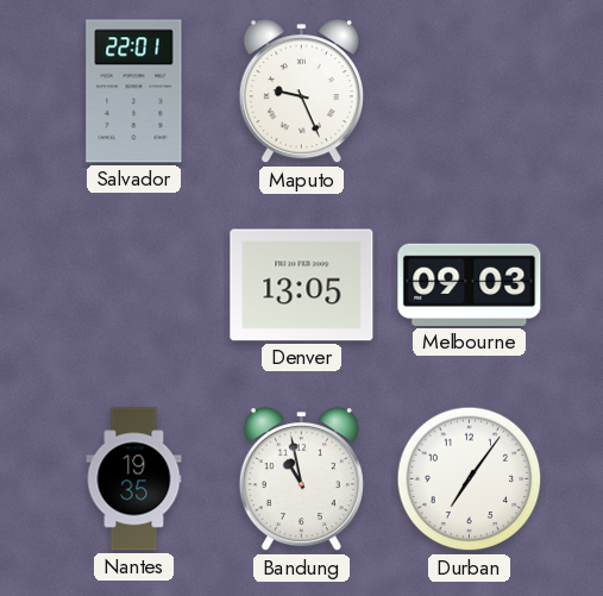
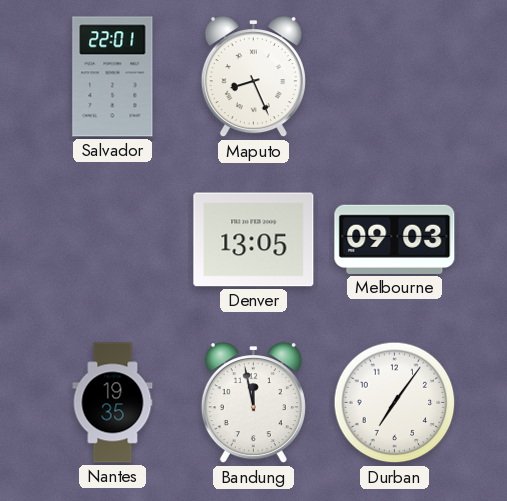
Maputo: 9:26 -> 8:26 (253, 77)
Bandung: 10:58 -> 11:58 (253, 403)
